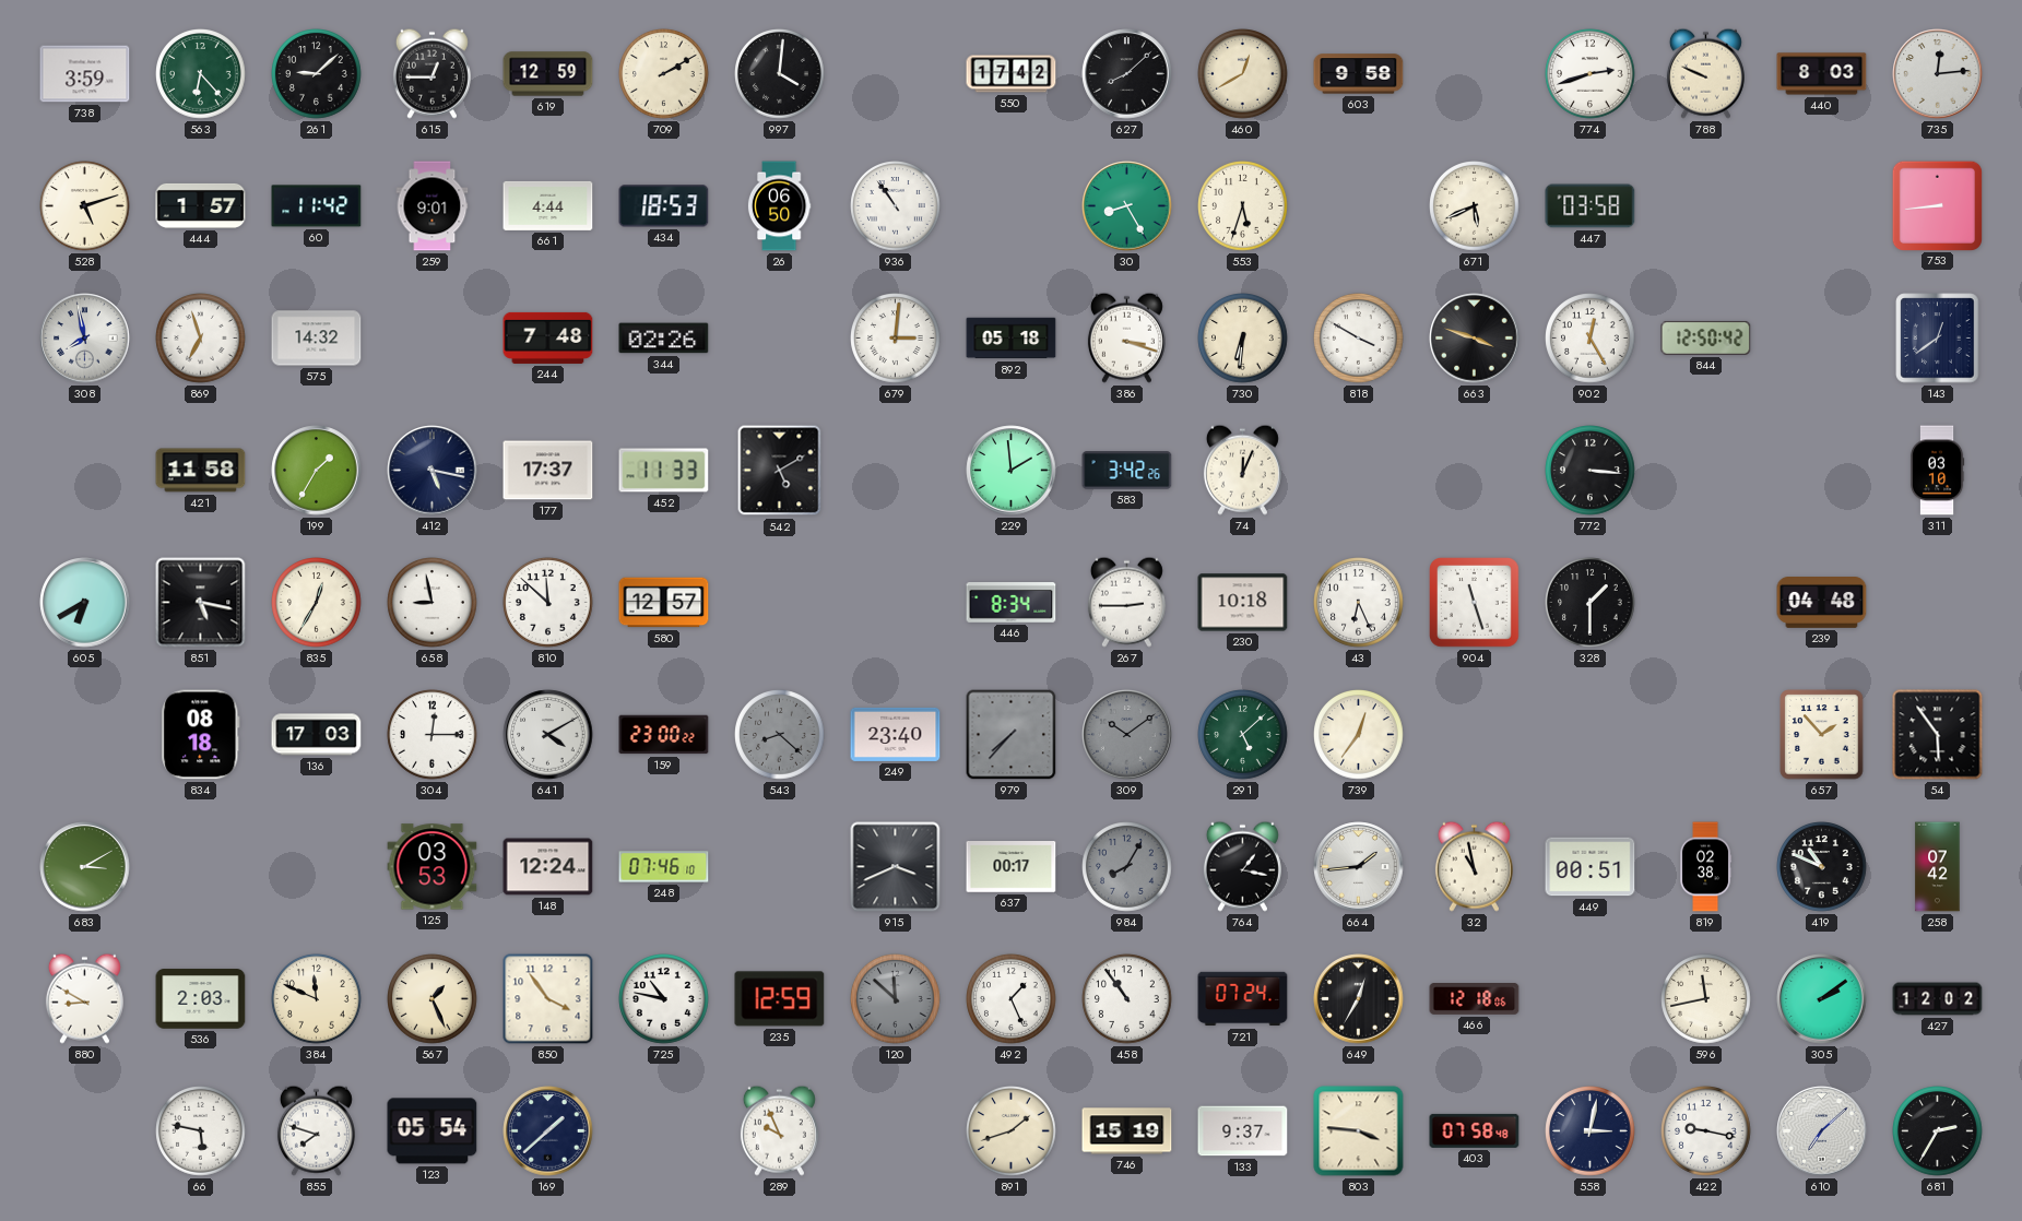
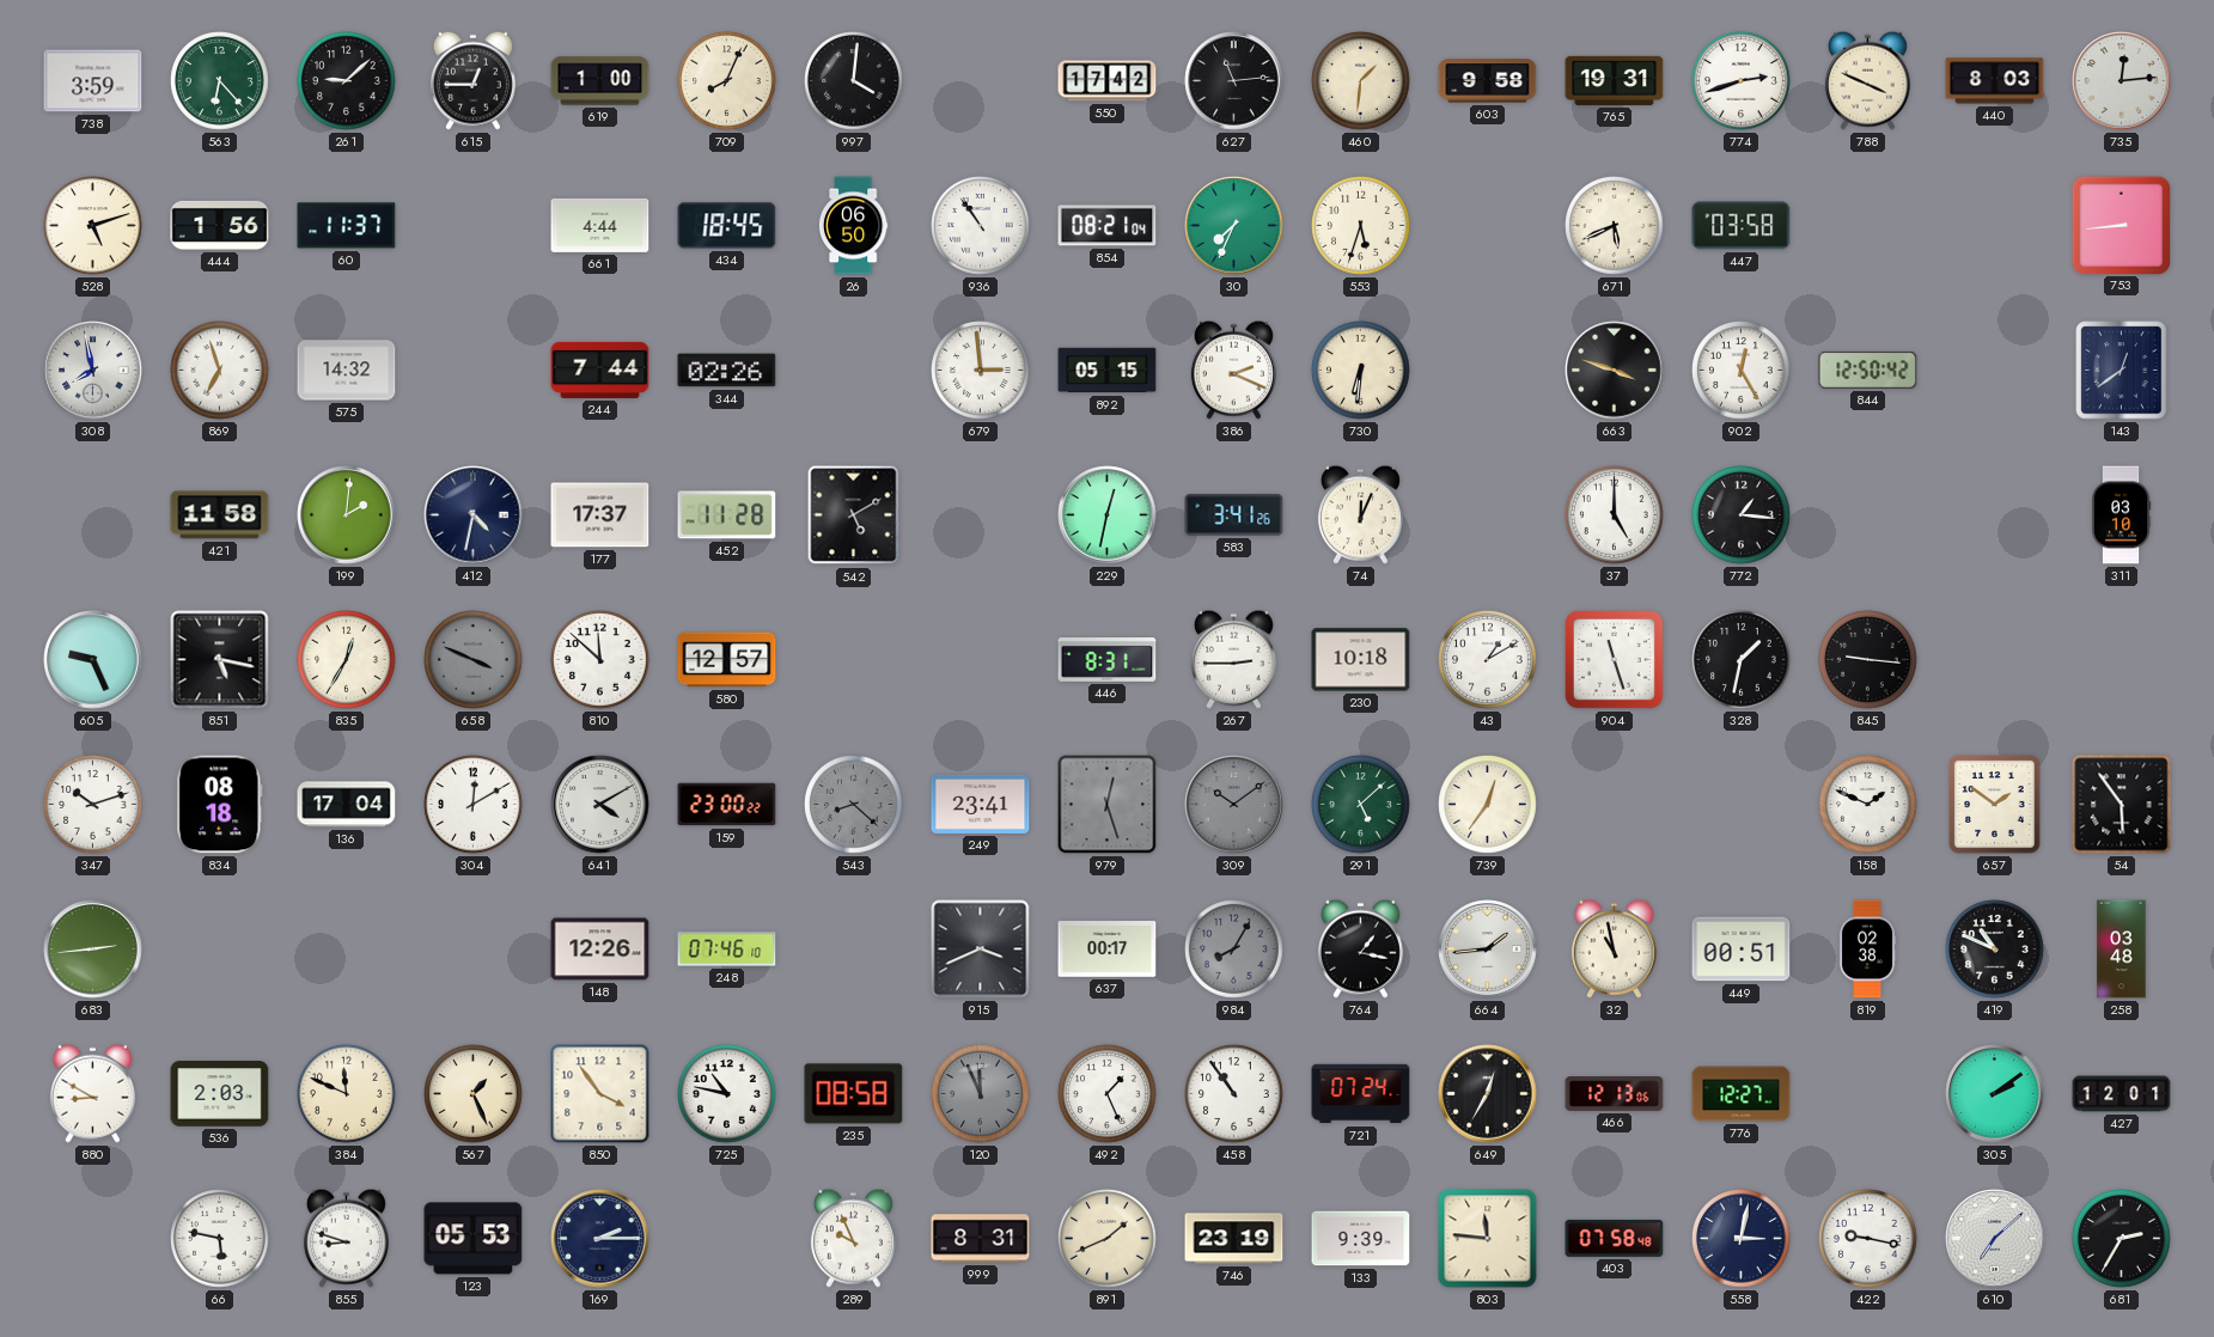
619: 12:59 -> 1:00 (600, 81)
709: 2:10 -> 8:04 (727, 81)
627: 8:08 -> 11:14 (1234, 81)
460: 12:40 -> 1:31 (1361, 81)
765: none -> 19:31 (1615, 80)
788: 9:49 -> 3:49 (1867, 80)
444: 1:57 -> 1:56 (220, 225)
60: 11:42 -> 11:37 (347, 226)
259: 9:01 -> none (433, 206)
434: 18:53 -> 18:45 (727, 226)
854: none -> 08:21 (1108, 226)
30: 8:25 -> 7:34 (1234, 226)
244: 7:48 -> 7:44 (600, 370)
679: 3:01 -> 2:59 (981, 371)
892: 05:18 -> 05:15 (1108, 371)
386: 3:18 -> 2:19 (1233, 370)
818: 3:50 -> none (1359, 339)
199: 1:35 -> 2:01 (347, 515)
412: 5:17 -> 4:32 (474, 515)
452: 11:33 -> 11:28 (727, 515)
229: 1:59 -> 12:32 (1108, 515)
583: 3:42 -> 3:41 (1234, 515)
37: none -> 5:00 (1615, 515)
772: 3:16 -> 1:16 (1742, 515)
605: 6:40 -> 9:26 (93, 660)
658: 8:58 -> 3:49 (474, 660)
658 dial: white -> grey (474, 660)
446: 8:34 -> 8:31 (1108, 660)
43: 6:26 -> 1:10 (1488, 660)
328: 1:30 -> 1:32 (1742, 660)
845: none -> 9:16 (1868, 660)
239: 04:48 -> none (1822, 603)
347: none -> 10:12 (93, 805)
136: 17:03 -> 17:04 (347, 805)
304: 12:15 -> 12:10 (474, 805)
249: 23:40 -> 23:41 (981, 804)
979: 7:37 -> 12:27 (1108, 805)
158: none -> 1:49 (1868, 805)
657: 1:53 -> 1:51 (1995, 805)
683: 3:10 -> 2:44 (93, 950)
125: 03:53 -> none (433, 867)
148: 12:24 -> 12:26 (600, 950)
258: 07:42 -> 03:48 (2122, 950)
235: 12:59 -> 08:58 (854, 1094)
120: 11:52 -> 11:56 (981, 1094)
466: 12:18 -> 12:13 (1615, 1094)
776: none -> 12:27 (1742, 1094)
596: 11:43 -> none (1706, 999)
427: 12:02 -> 12:01 (2122, 1094)
855: 7:48 -> 8:48 (346, 1238)
123: 05:54 -> 05:53 (474, 1239)
169: 1:38 -> 2:15 (600, 1239)
999: none -> 8:31 (981, 1239)
891: 1:42 -> 1:41 (1108, 1239)
746: 15:19 -> 23:19 (1234, 1239)
133: 9:37 -> 9:39 (1361, 1239)
803: 3:46 -> 11:46 (1488, 1239)
